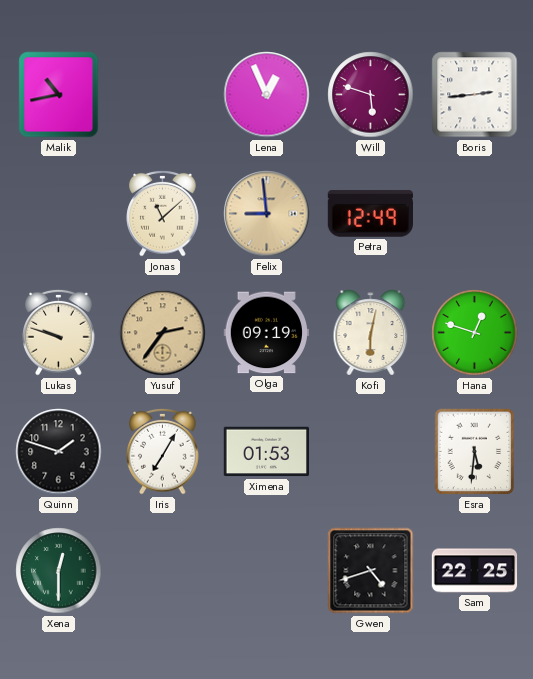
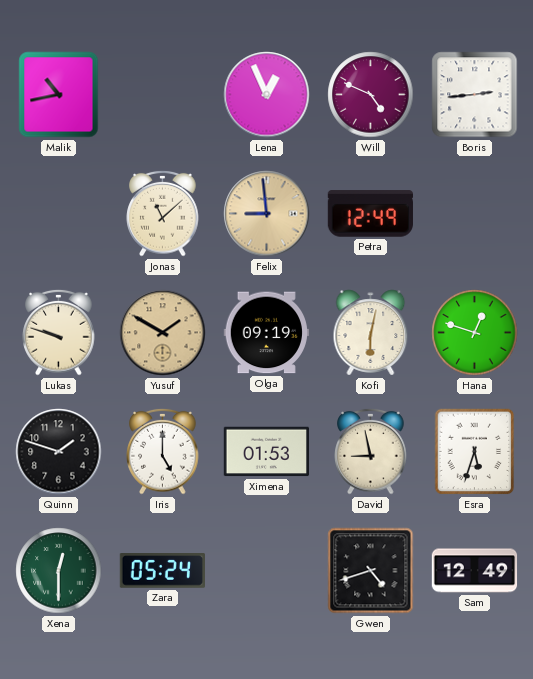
Will: 5:48 -> 4:49 (371, 95)
Yusuf: 2:36 -> 1:50 (163, 333)
Iris: 7:05 -> 5:00 (163, 451)
David: none -> 8:58 (371, 451)
Esra: 5:31 -> 5:33 (475, 452)
Zara: none -> 05:24 (162, 571)
Sam: 22:25 -> 12:49 (475, 571)
